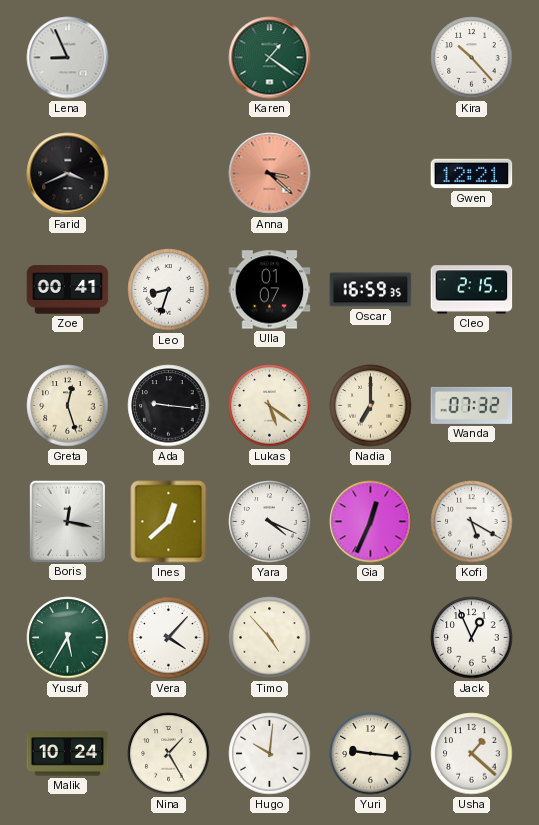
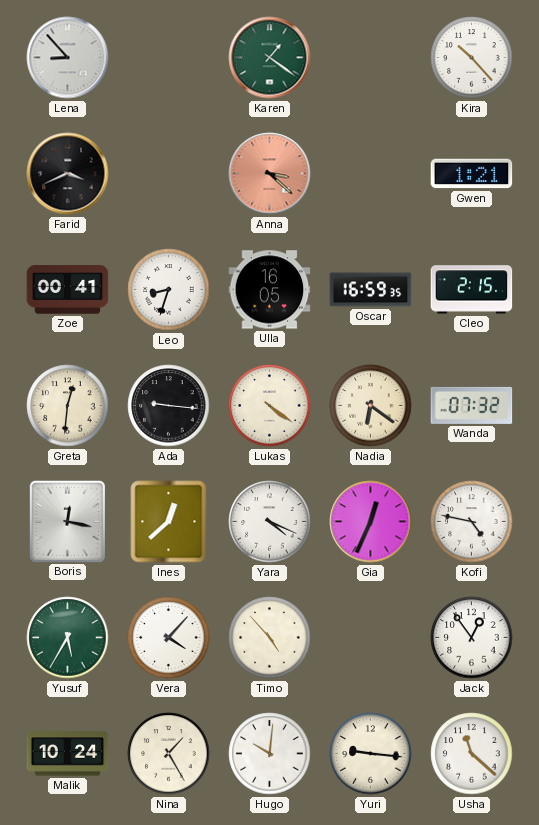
Lena: 8:56 -> 8:53 (68, 58)
Gwen: 12:21 -> 1:21 (472, 174)
Ulla: 01:07 -> 16:05 (270, 290)
Greta: 12:27 -> 12:31 (68, 406)
Lukas: 5:21 -> 4:21 (270, 406)
Nadia: 7:00 -> 6:21 (371, 406)
Kofi: 5:20 -> 4:47 (472, 522)
Jack: 12:56 -> 12:54 (472, 638)
Usha: 1:22 -> 11:22 (472, 754)
